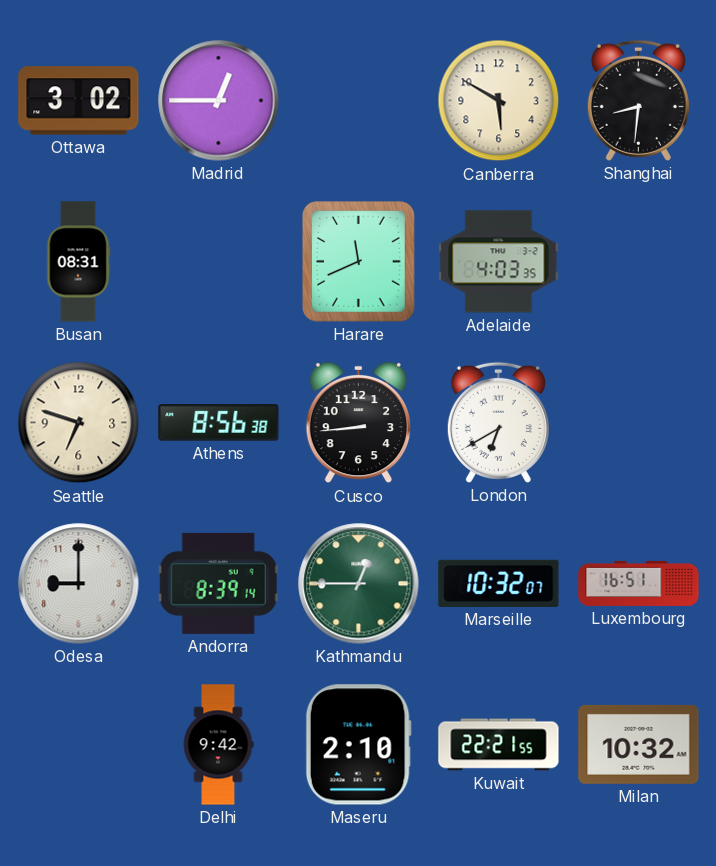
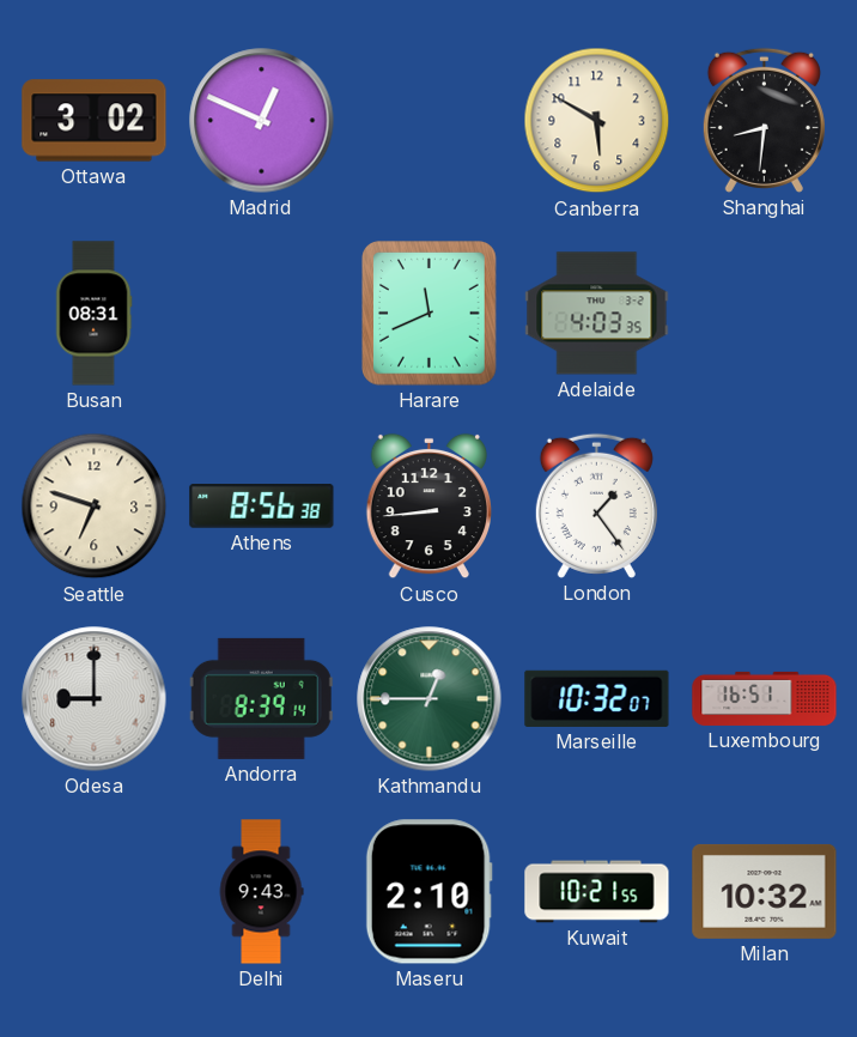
Madrid: 12:45 -> 12:49 (262, 121)
London: 6:40 -> 1:24 (596, 505)
Delhi: 9:42 -> 9:43 (261, 892)
Kuwait: 22:21 -> 10:21 (597, 892)
